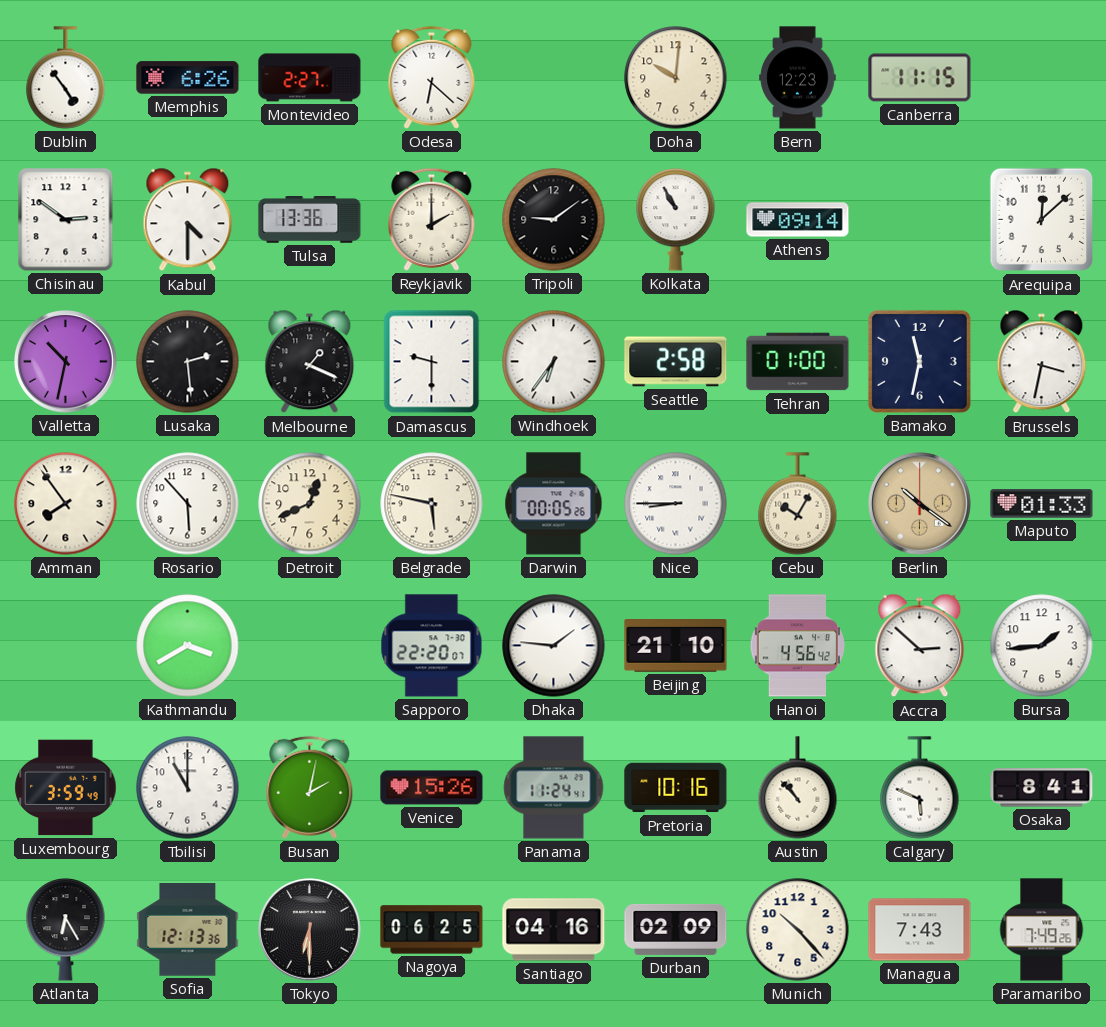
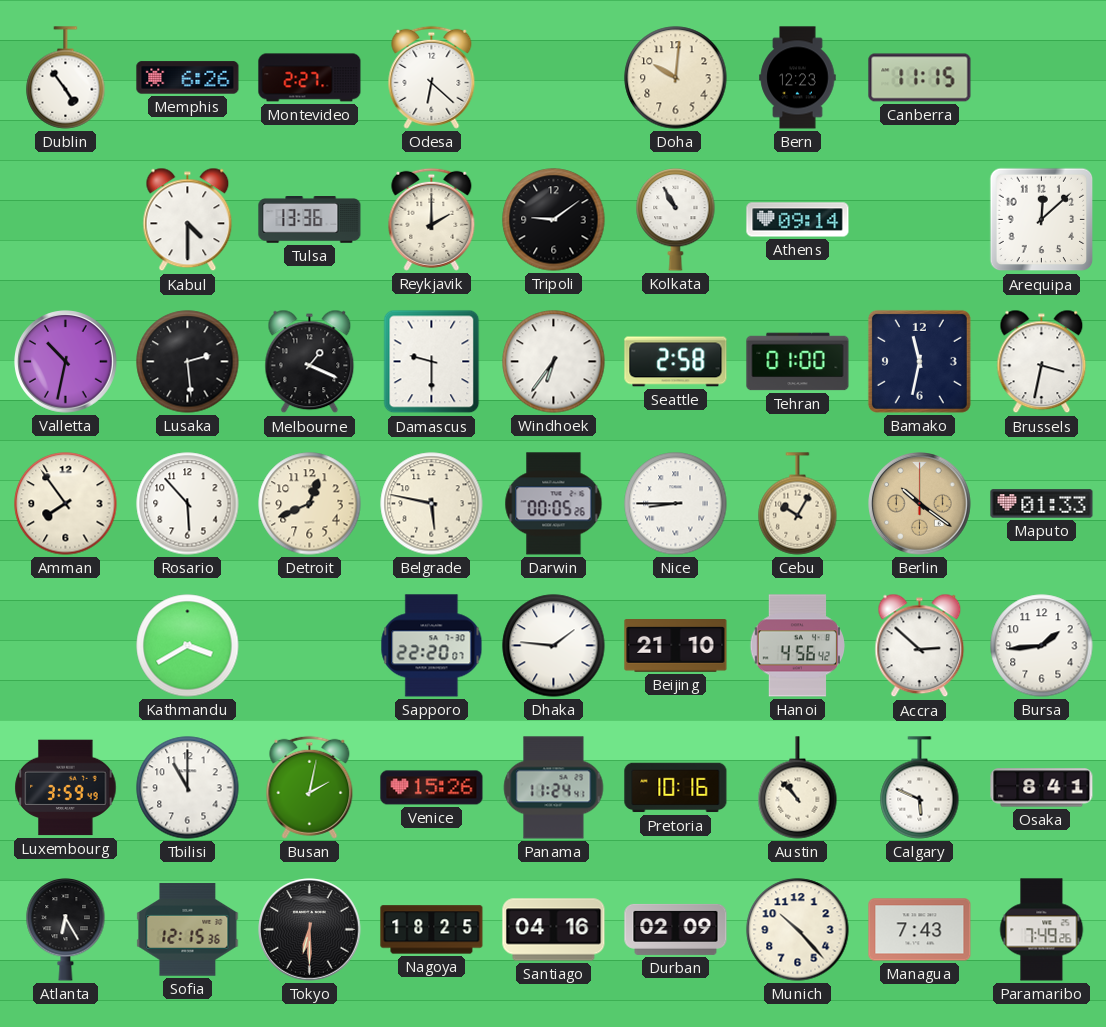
Chisinau: 2:51 -> none (66, 220)
Sofia: 12:13 -> 12:15 (188, 930)
Nagoya: 06:25 -> 18:25 (432, 930)
